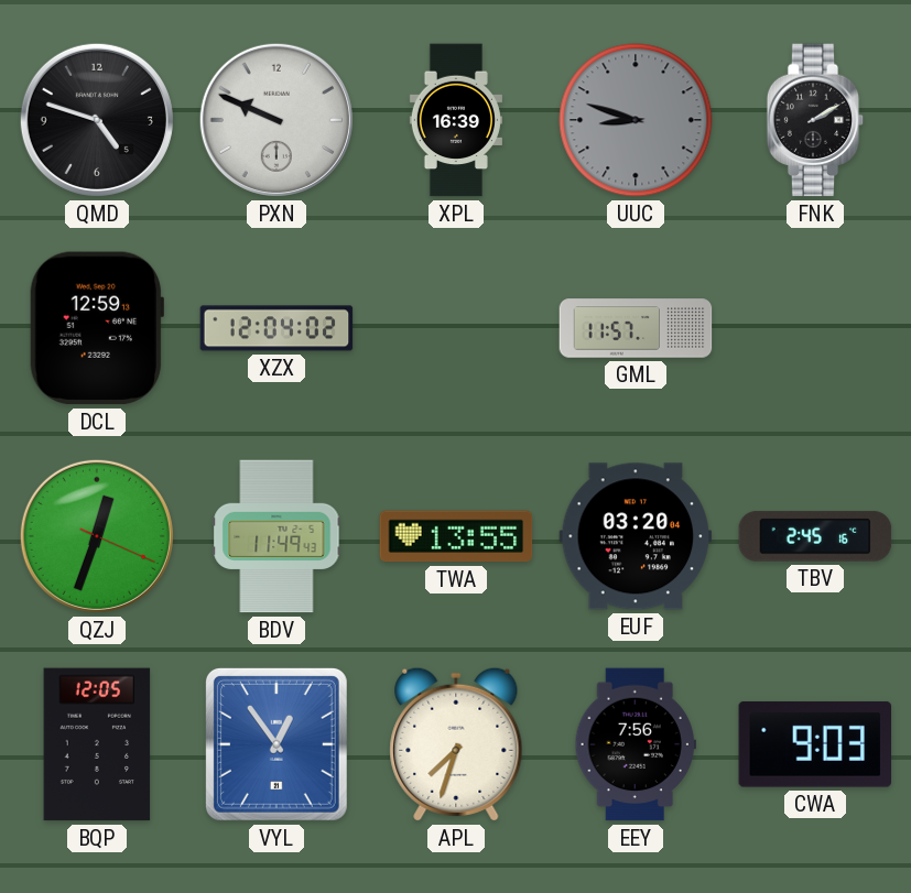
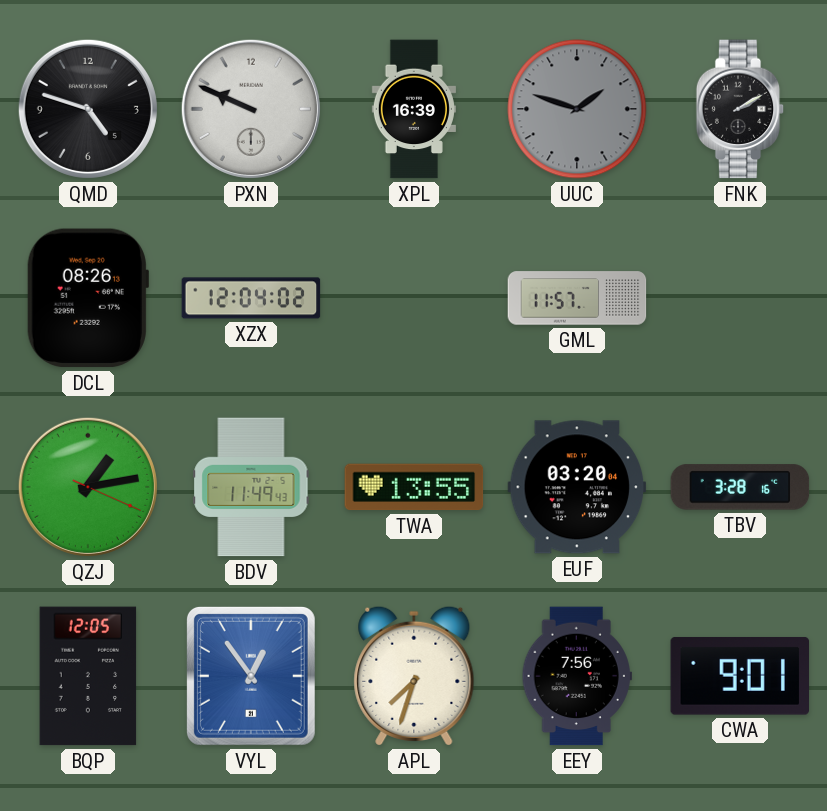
UUC: 8:48 -> 1:48 (577, 109)
DCL: 12:59 -> 08:26 (88, 298)
QZJ: 12:33 -> 1:13 (88, 487)
TBV: 2:45 -> 3:28 (740, 487)
CWA: 9:03 -> 9:01 (740, 676)
